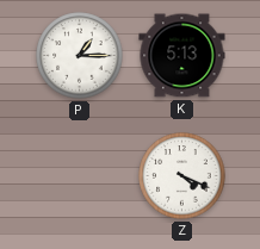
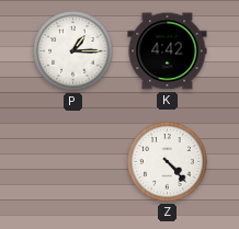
K: 5:13 -> 4:42 (168, 51)
Z: 4:19 -> 4:23 (168, 162)
